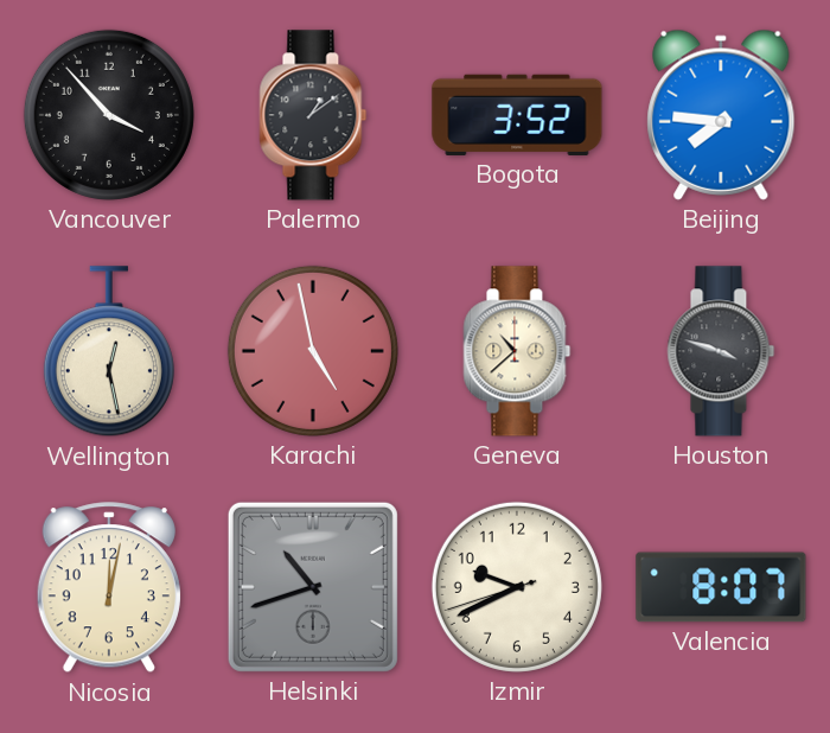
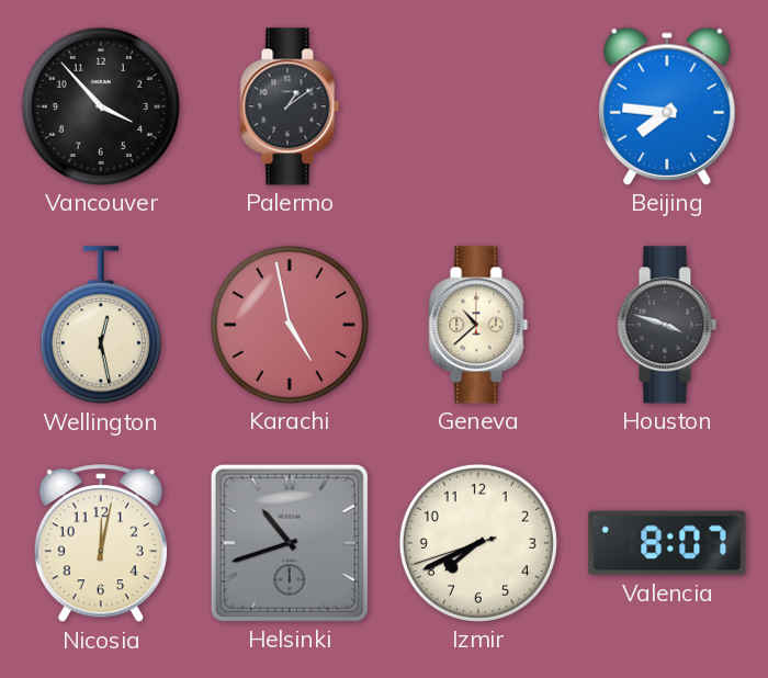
Bogota: 3:52 -> none (517, 115)
Izmir: 9:40 -> 7:40 (478, 543)
